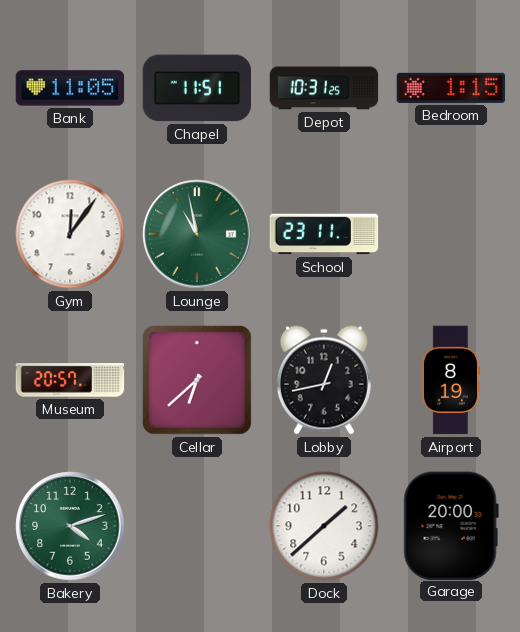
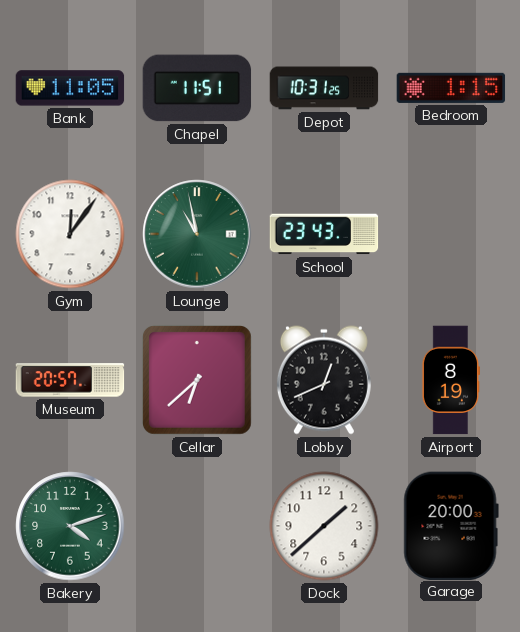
School: 23:11 -> 23:43 (324, 234)
Lobby: 12:43 -> 12:41 (324, 380)
